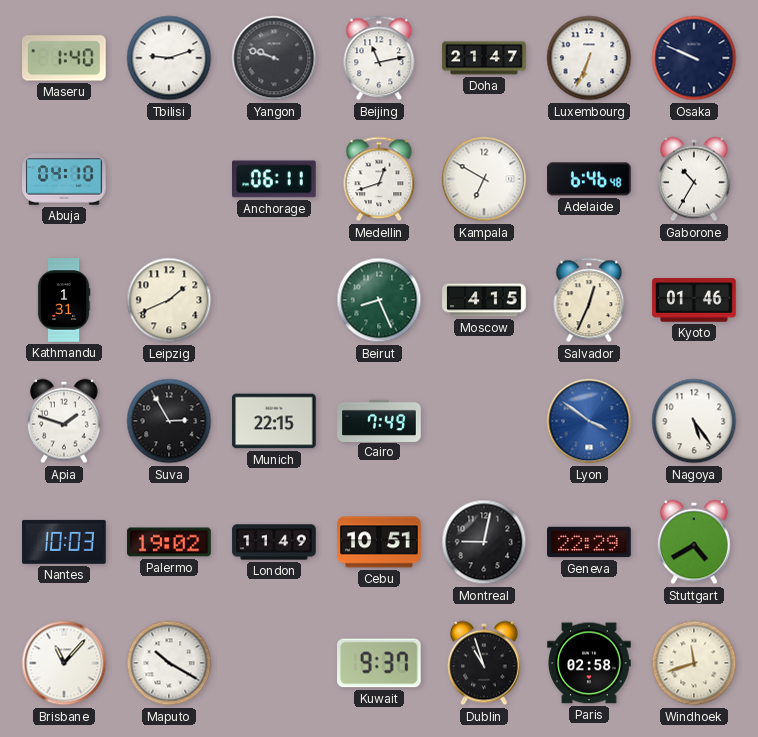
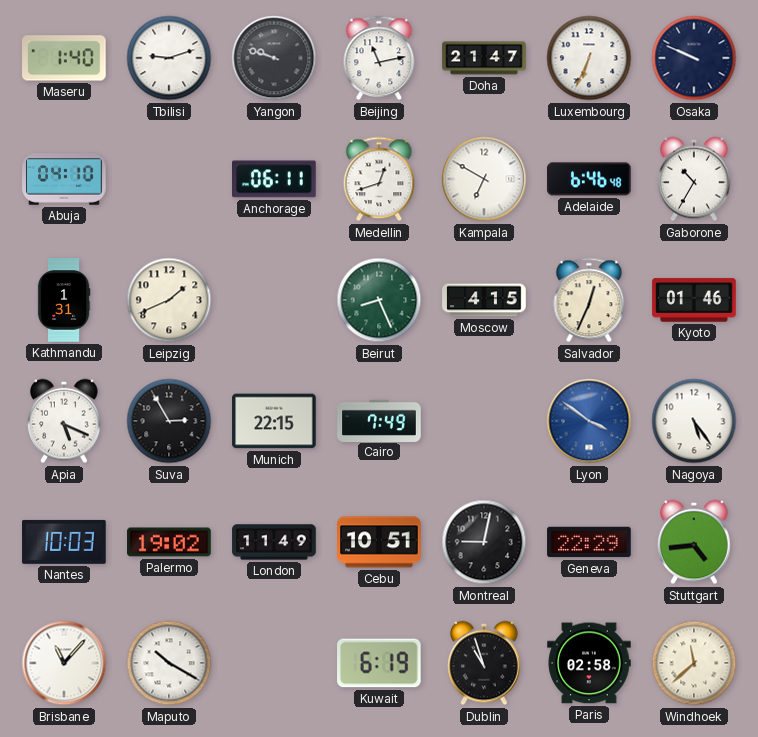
Apia: 1:48 -> 5:19 (64, 421)
Stuttgart: 4:40 -> 4:44 (694, 542)
Kuwait: 9:37 -> 6:19 (380, 663)
Windhoek: 11:42 -> 11:38 (694, 663)
